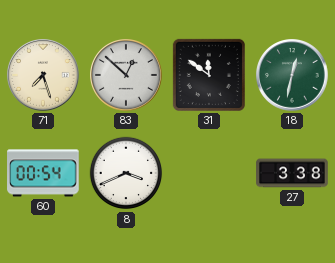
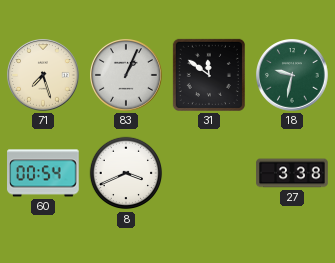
83: 12:52 -> 1:04 (127, 76)
18: 12:32 -> 9:32 (293, 76)
